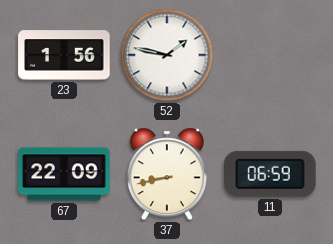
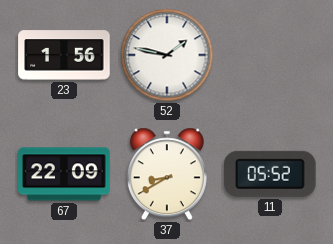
37: 8:43 -> 8:40 (167, 174)
11: 06:59 -> 05:52 (271, 174)
